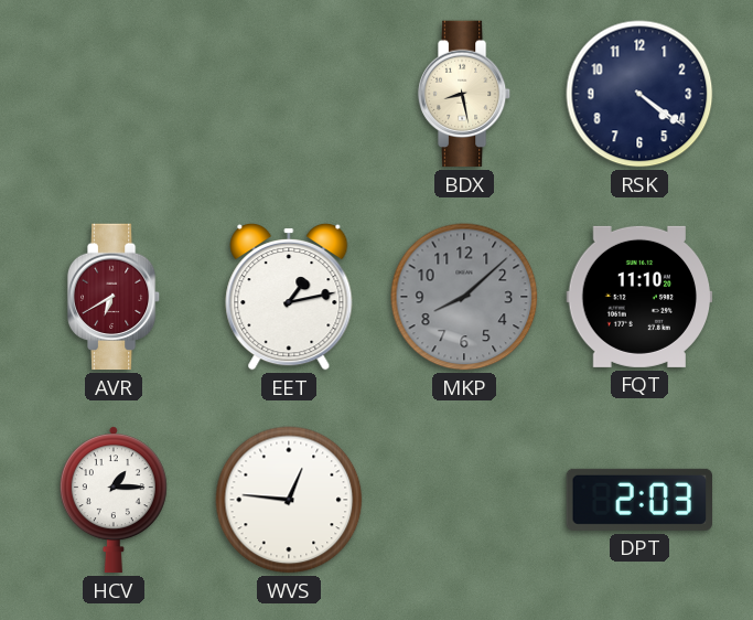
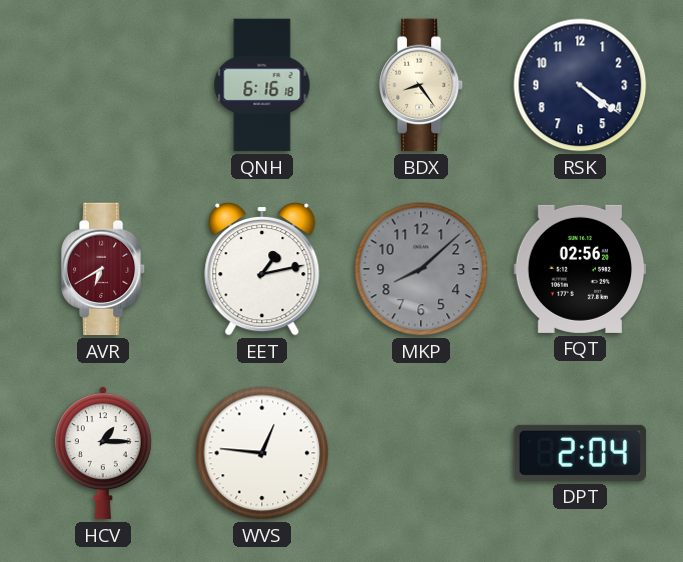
QNH: none -> 6:16 (262, 85)
BDX: 8:28 -> 8:24 (421, 85)
FQT: 11:10 -> 02:56 (580, 269)
DPT: 2:03 -> 2:04 (579, 453)
